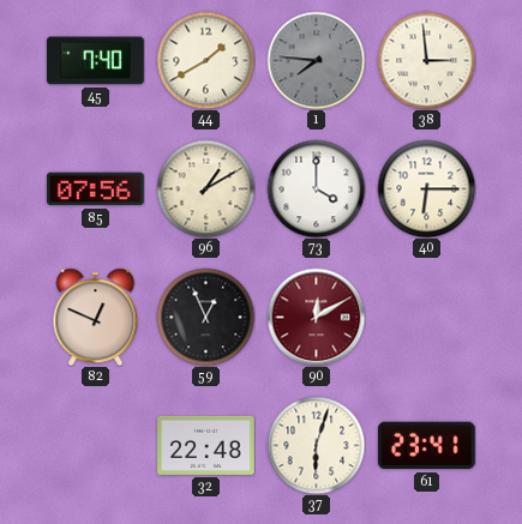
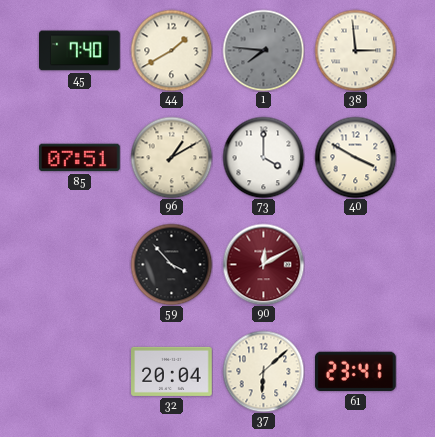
85: 07:56 -> 07:51 (80, 158)
40: 6:15 -> 3:50 (355, 157)
82: 12:49 -> none (96, 317)
59: 12:56 -> 3:53 (171, 264)
32: 22:48 -> 20:04 (172, 371)
37: 6:03 -> 6:08 (263, 371)
